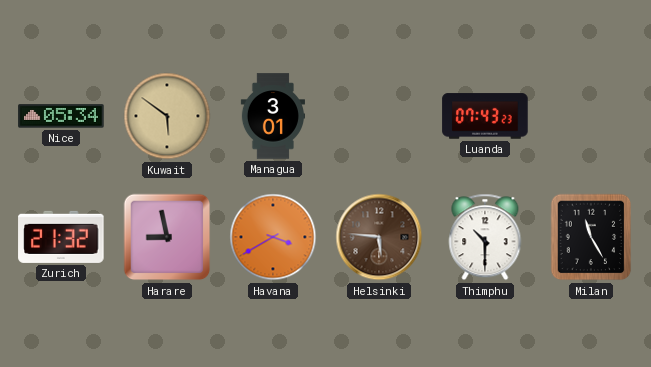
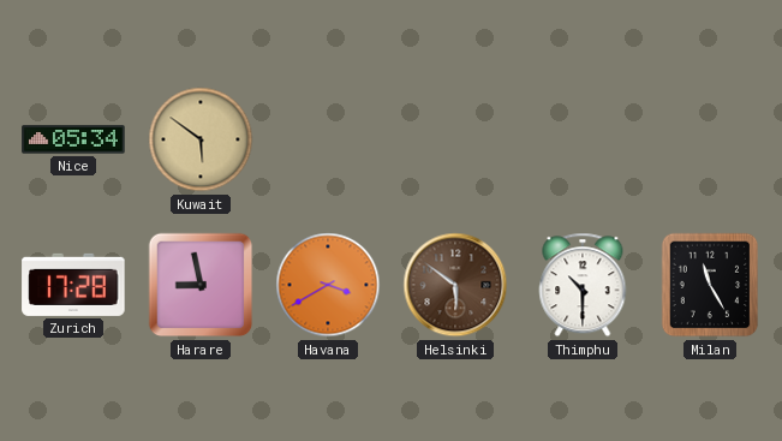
Managua: 3:01 -> none (272, 116)
Luanda: 07:43 -> none (485, 116)
Zurich: 21:32 -> 17:28 (73, 285)
Helsinki: 5:46 -> 5:51 (455, 285)
